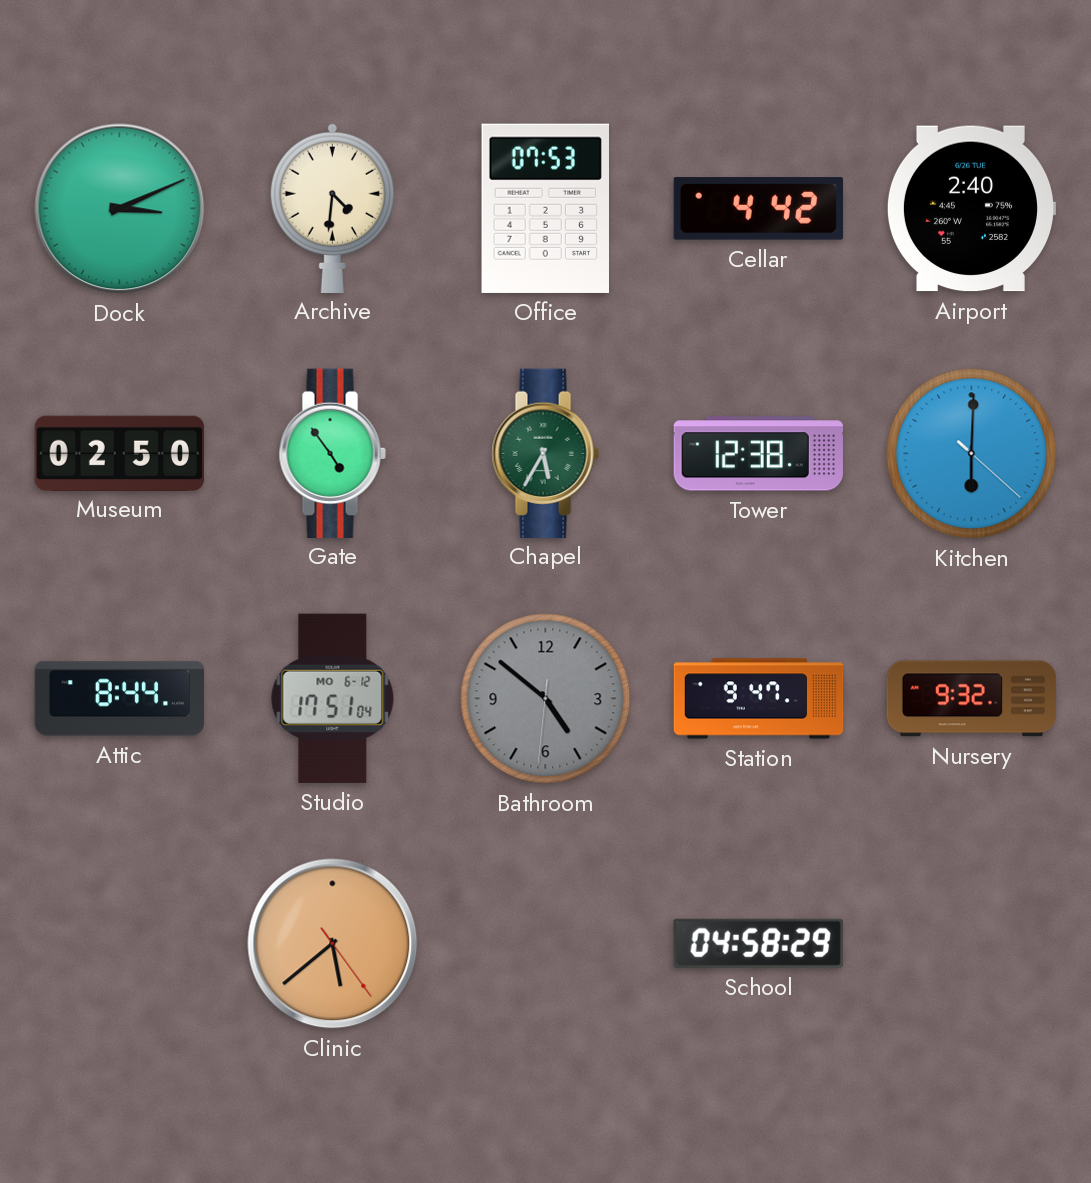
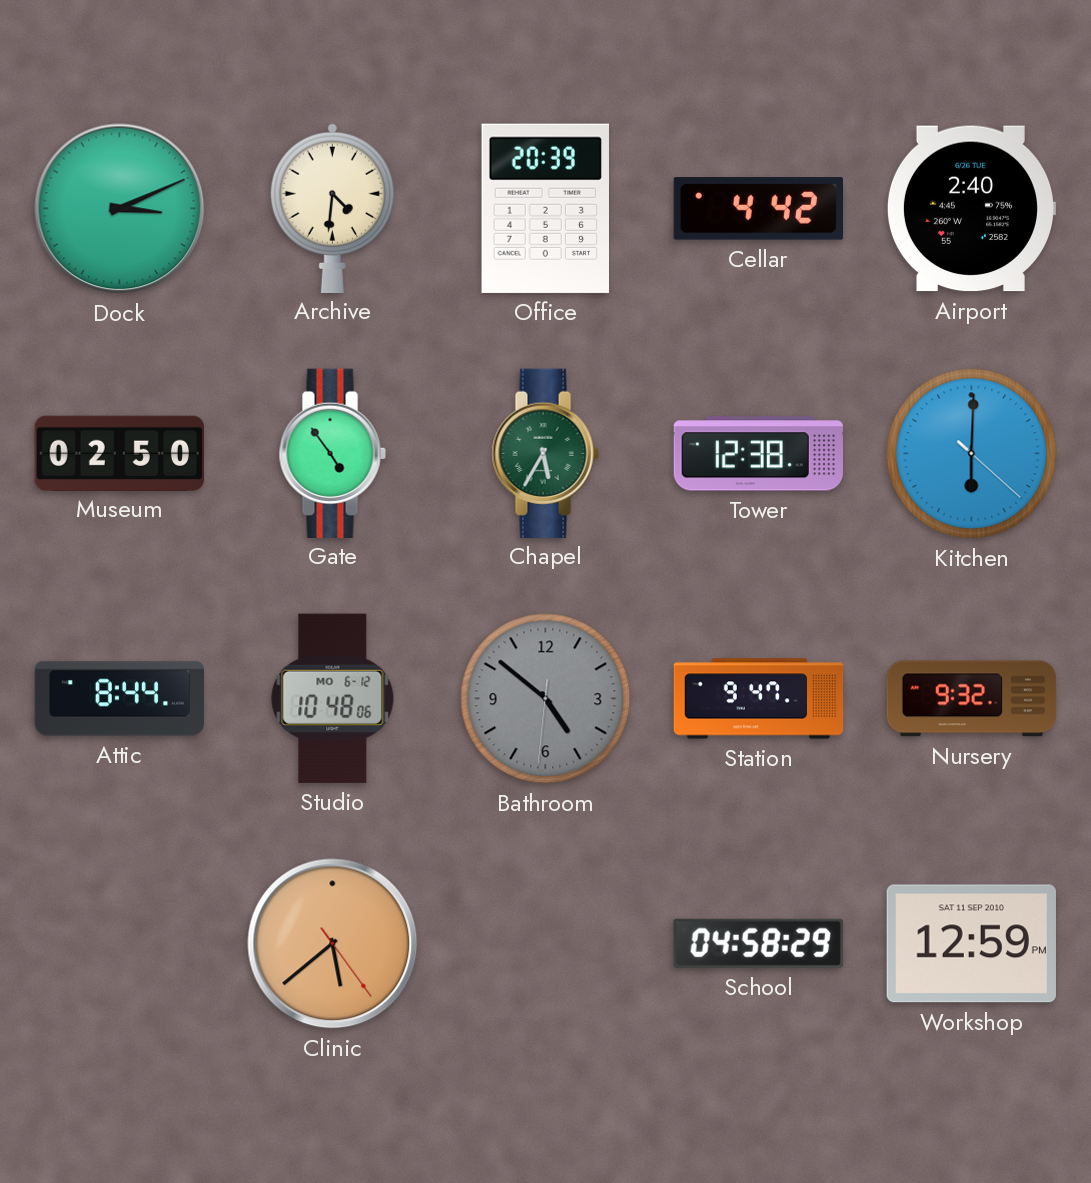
Office: 07:53 -> 20:39 (545, 208)
Studio: 17:51 -> 10:48 (333, 698)
Workshop: none -> 12:59 (971, 944)
